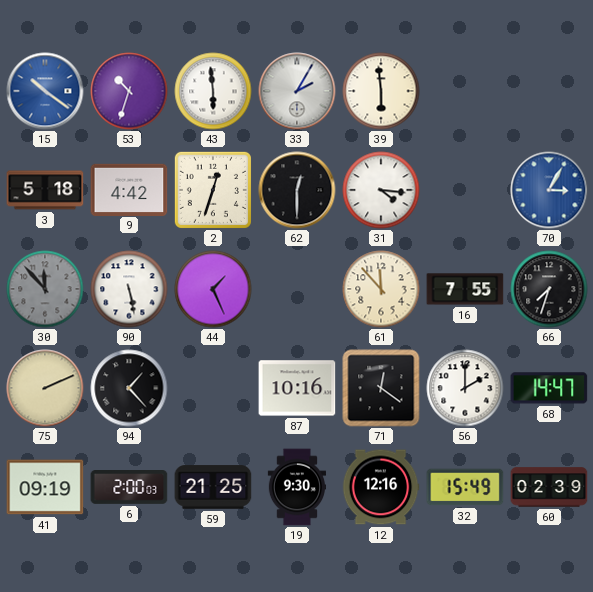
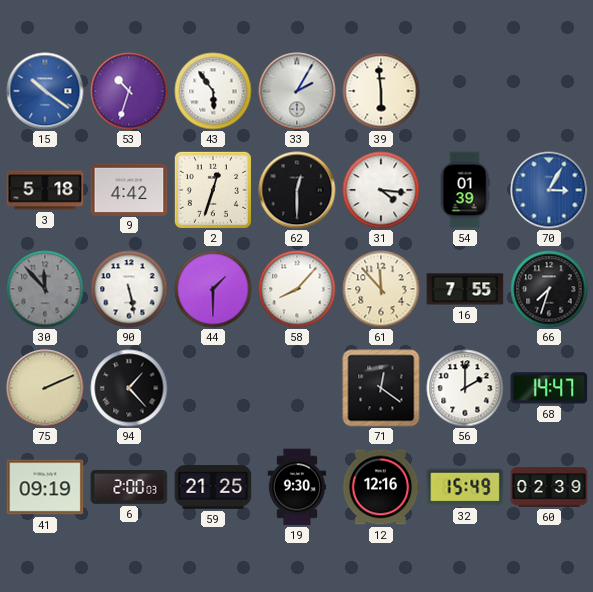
43: 5:59 -> 5:54 (213, 91)
54: none -> 01:39 (465, 190)
44: 1:26 -> 1:30 (213, 289)
58: none -> 8:07 (297, 289)
87: 10:16 -> none (297, 388)
